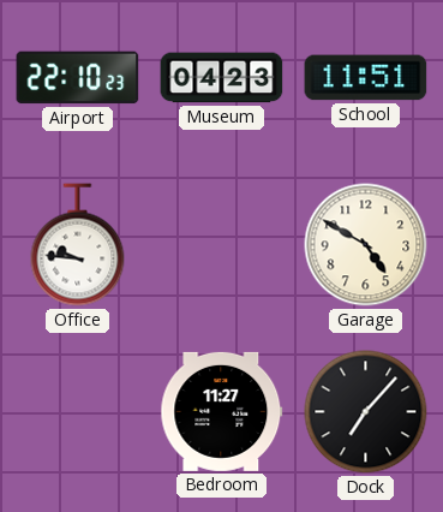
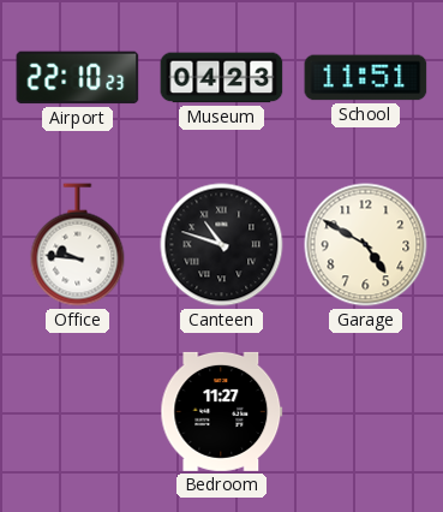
Canteen: none -> 10:48 (222, 245)
Dock: 7:07 -> none (366, 412)
